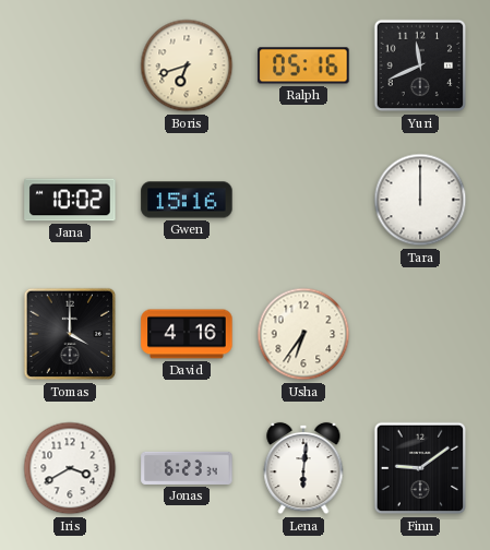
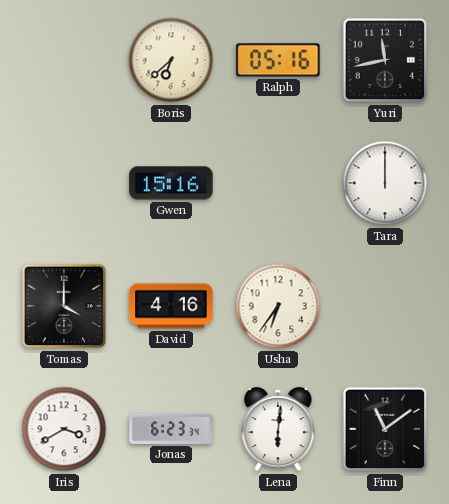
Boris: 6:42 -> 6:38 (171, 60)
Yuri: 11:41 -> 11:43 (385, 60)
Jana: 10:02 -> none (70, 200)
Finn: 9:09 -> 11:09 (385, 429)
